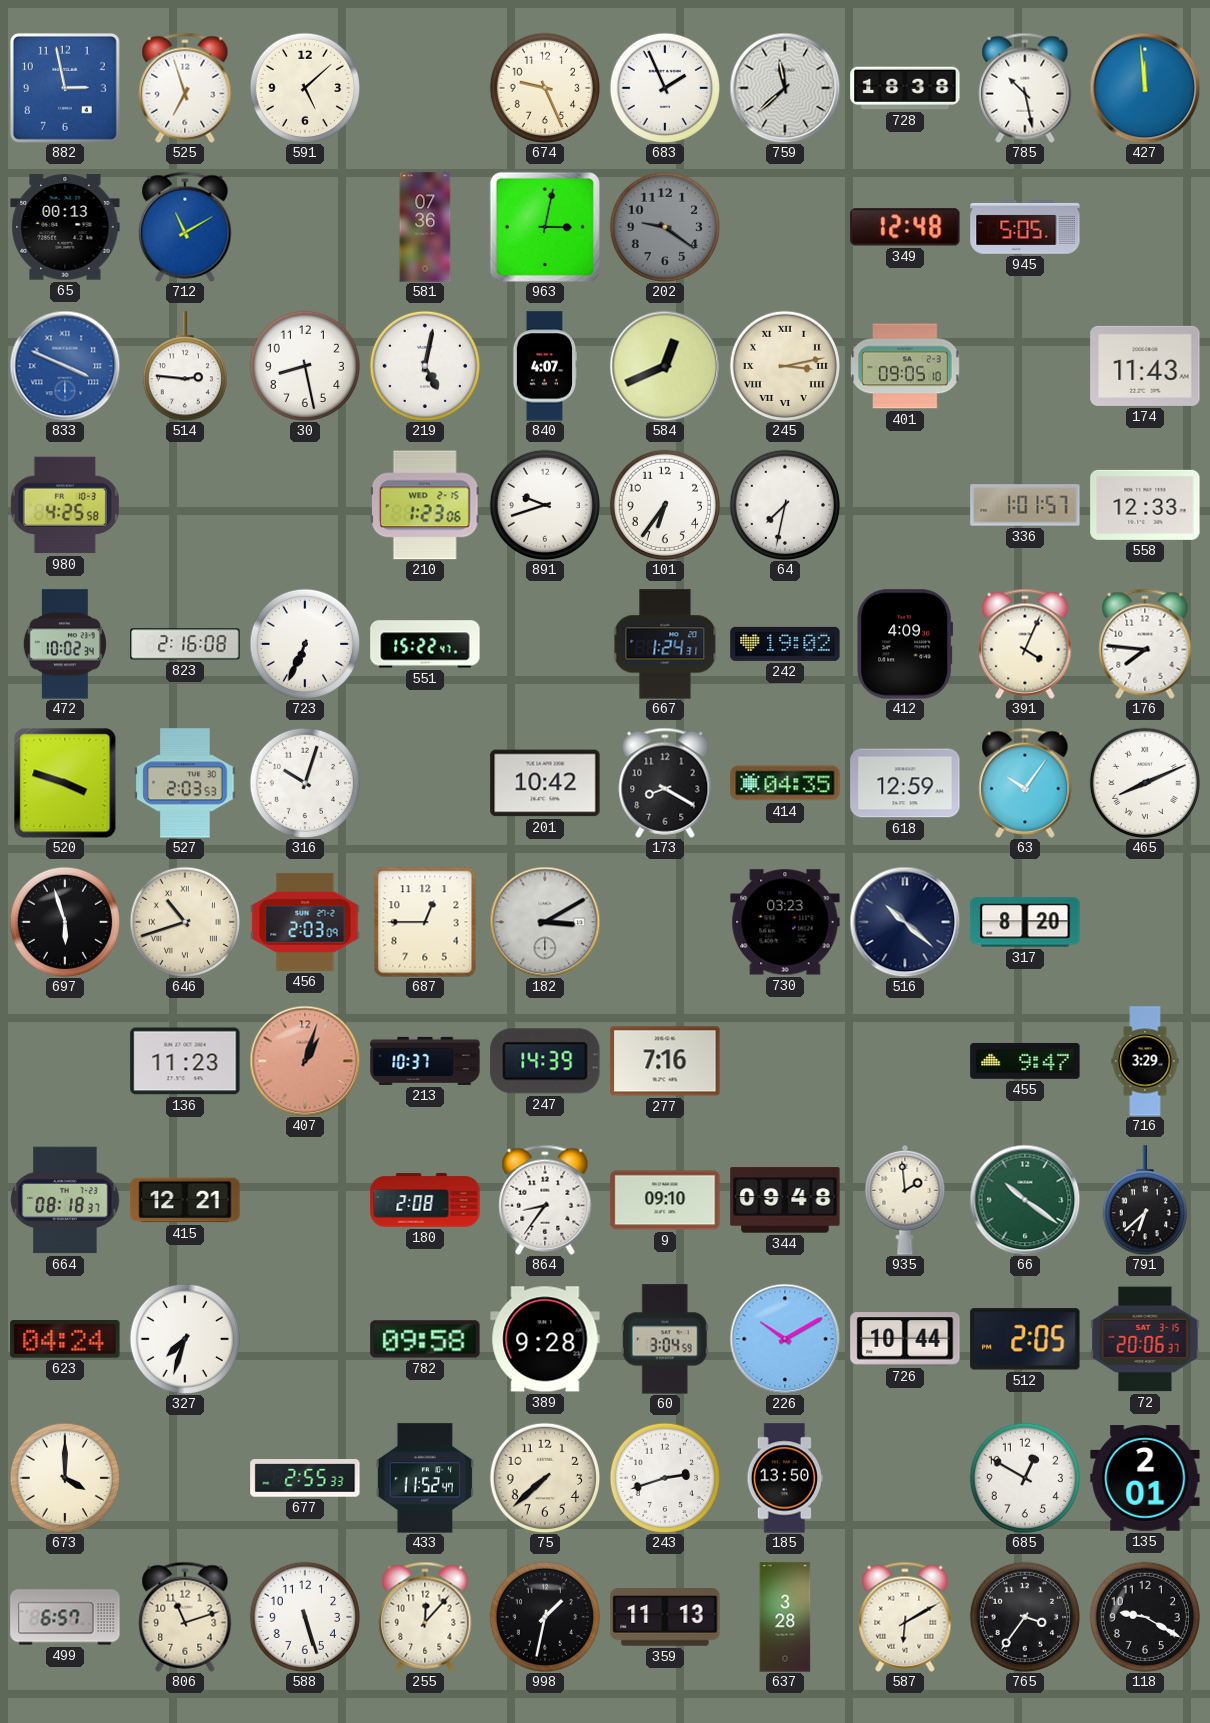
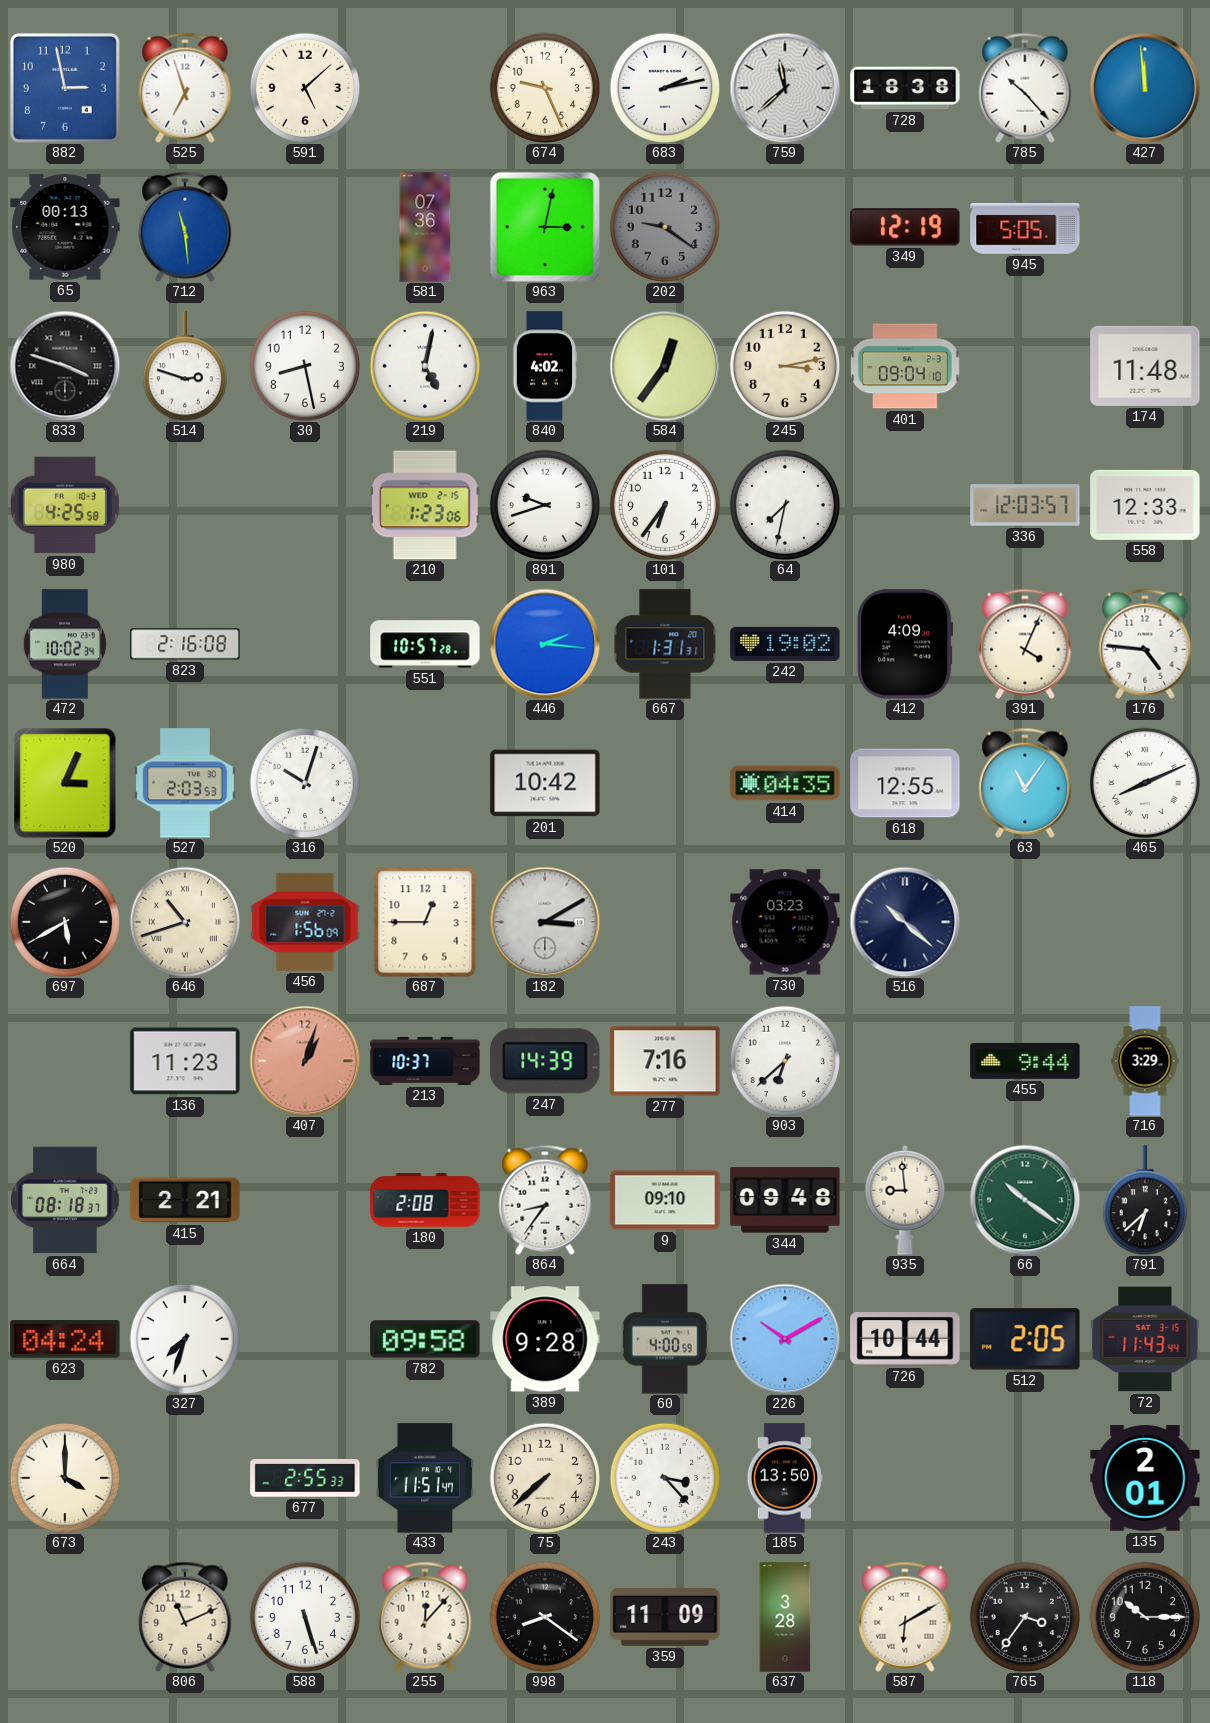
683: 1:56 -> 2:13 (664, 87)
785: 10:28 -> 10:23 (1025, 88)
712: 11:10 -> 11:29 (185, 227)
349: 12:48 -> 12:19 (905, 227)
833: 3:49 -> 3:48 (65, 366)
833 dial: blue -> black (65, 366)
514: 2:46 -> 2:48 (185, 366)
840: 4:07 -> 4:02 (545, 366)
584: 12:41 -> 12:36 (665, 366)
245 numerals: Roman -> Arabic (784, 365)
401: 09:05 -> 09:04 (905, 366)
174: 11:43 -> 11:48 (1145, 366)
336: 1:01 -> 12:03 (1025, 505)
723: 6:34 -> none (304, 643)
551: 15:22 -> 10:57 (425, 644)
446: none -> 2:16 (545, 644)
667: 1:24 -> 1:31 (665, 644)
176: 7:46 -> 4:46 (1145, 644)
520: 3:48 -> 3:04 (65, 783)
173: 8:20 -> none (665, 783)
618: 12:59 -> 12:55 (905, 783)
63: 10:06 -> 11:06 (1025, 783)
697: 5:57 -> 5:40 (64, 921)
456: 2:03 -> 1:56 (305, 922)
317: 8:20 -> none (1025, 922)
903: none -> 6:38 (784, 1060)
455: 9:47 -> 9:44 (1025, 1061)
415: 12:21 -> 2:21 (185, 1200)
935: 1:59 -> 8:59 (905, 1200)
60: 3:04 -> 4:00 (665, 1339)
72: 20:06 -> 11:43 (1145, 1339)
433: 11:52 -> 11:51 (425, 1478)
243: 2:42 -> 3:23 (664, 1477)
685: 12:50 -> none (1024, 1477)
499: 6:57 -> none (65, 1617)
806: 11:12 -> 11:11 (185, 1617)
998: 1:32 -> 8:21 (544, 1616)
359: 11:13 -> 11:09 (665, 1618)
118: 9:20 -> 10:15 (1144, 1616)
